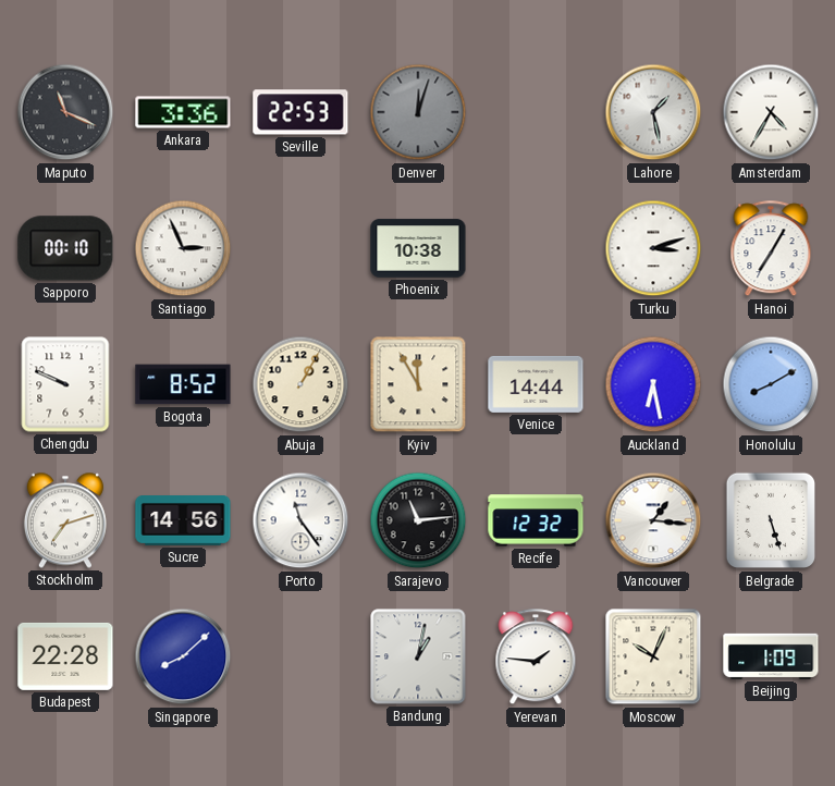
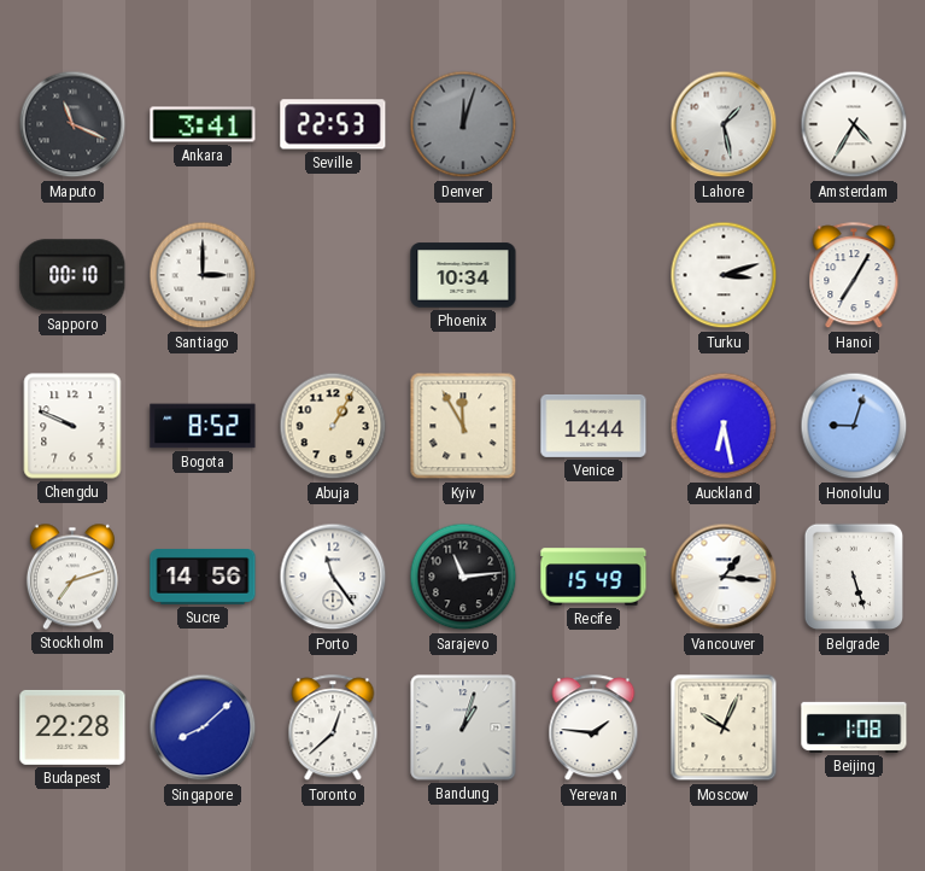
Ankara: 3:36 -> 3:41 (203, 124)
Santiago: 2:56 -> 3:00 (203, 275)
Phoenix: 10:38 -> 10:34 (463, 275)
Honolulu: 8:10 -> 9:03 (854, 426)
Recife: 12:32 -> 15:49 (593, 577)
Toronto: none -> 12:38 (333, 729)
Bandung: 1:02 -> 1:03 (463, 727)
Beijing: 1:09 -> 1:08 (854, 727)
